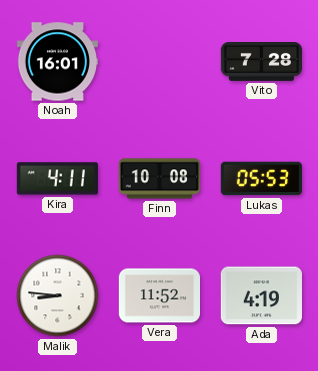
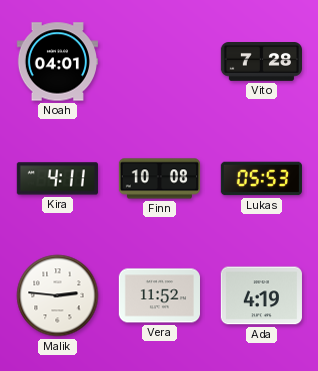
Noah: 16:01 -> 04:01 (57, 62)
Malik: 8:46 -> 2:46 (58, 296)
